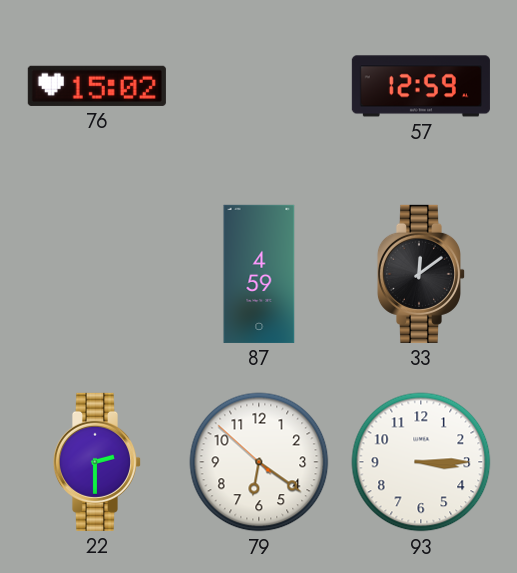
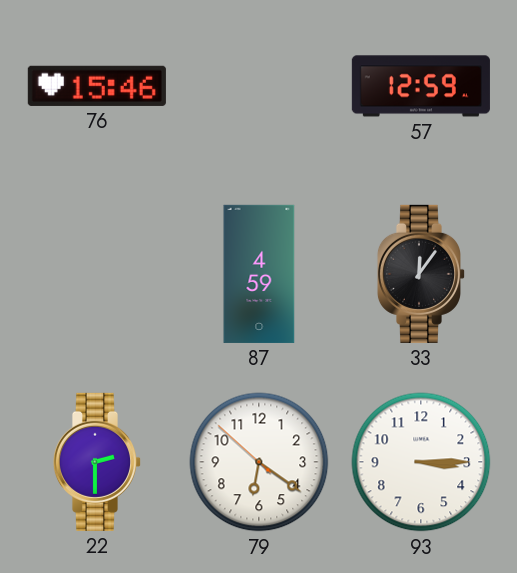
76: 15:02 -> 15:46 (97, 86)
33: 12:09 -> 12:06 (421, 274)
